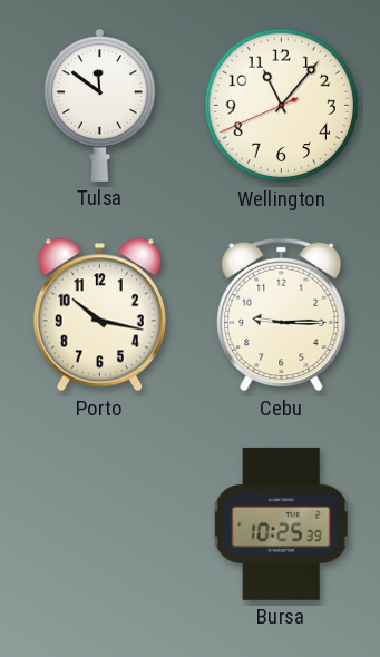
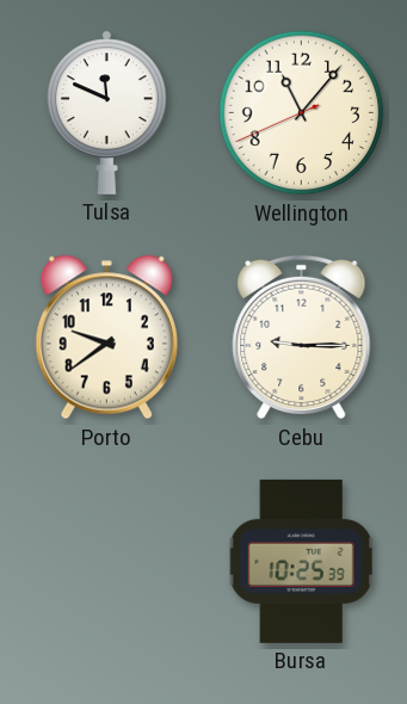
Tulsa: 11:51 -> 11:49 (107, 112)
Porto: 10:17 -> 9:39 (106, 338)
